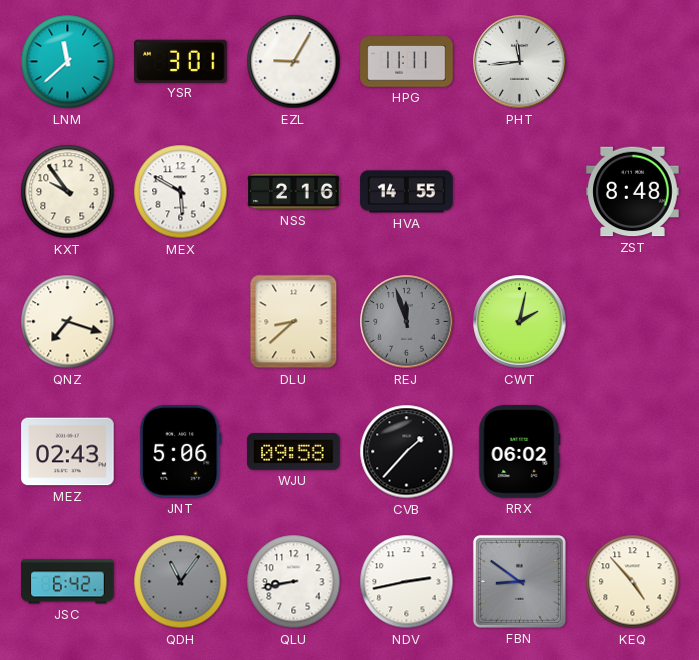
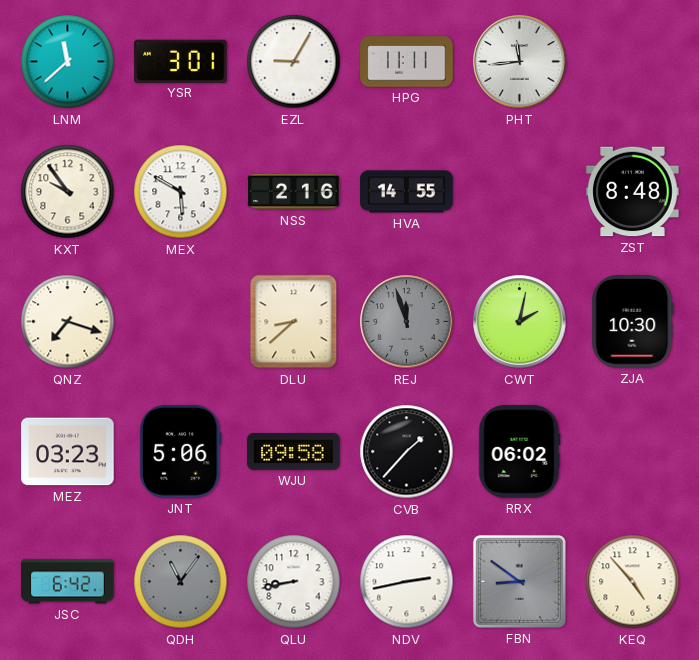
ZJA: none -> 10:30 (633, 322)
MEZ: 02:43 -> 03:23 (68, 452)
